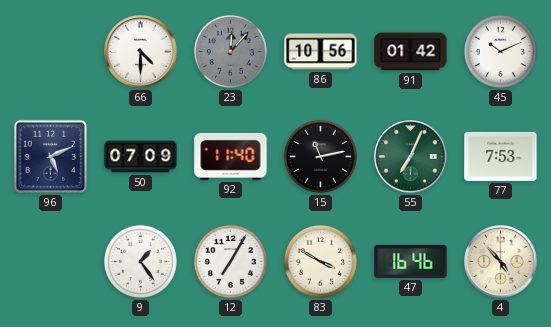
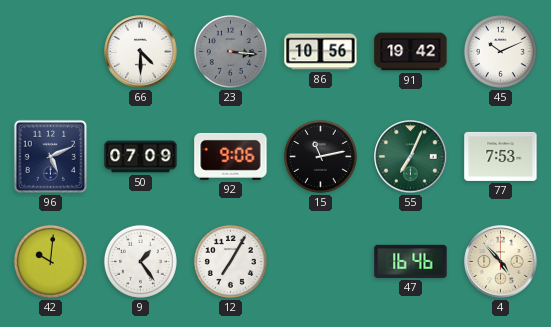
23: 12:07 -> 3:16 (230, 51)
91: 01:42 -> 19:42 (411, 52)
92: 11:40 -> 9:06 (231, 156)
42: none -> 10:01 (50, 261)
83: 3:50 -> none (320, 261)
